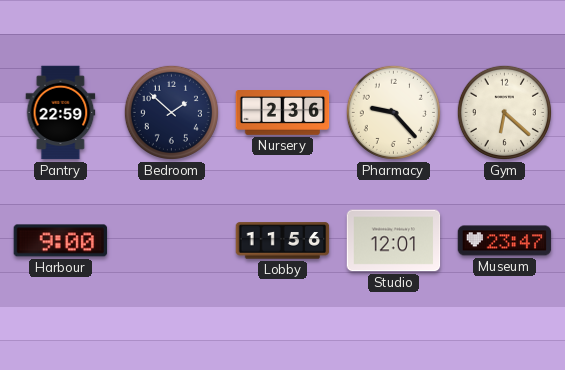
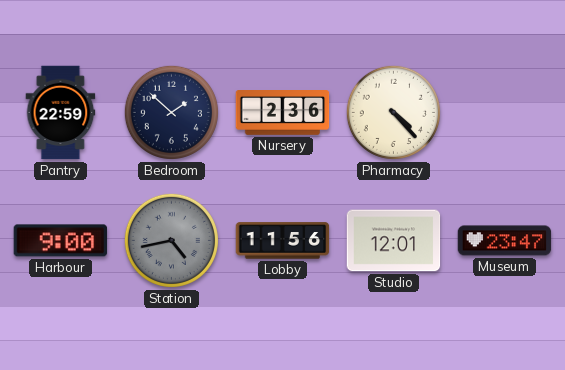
Pharmacy: 9:23 -> 4:23 (393, 112)
Gym: 6:22 -> none (504, 112)
Station: none -> 4:43 (171, 240)
